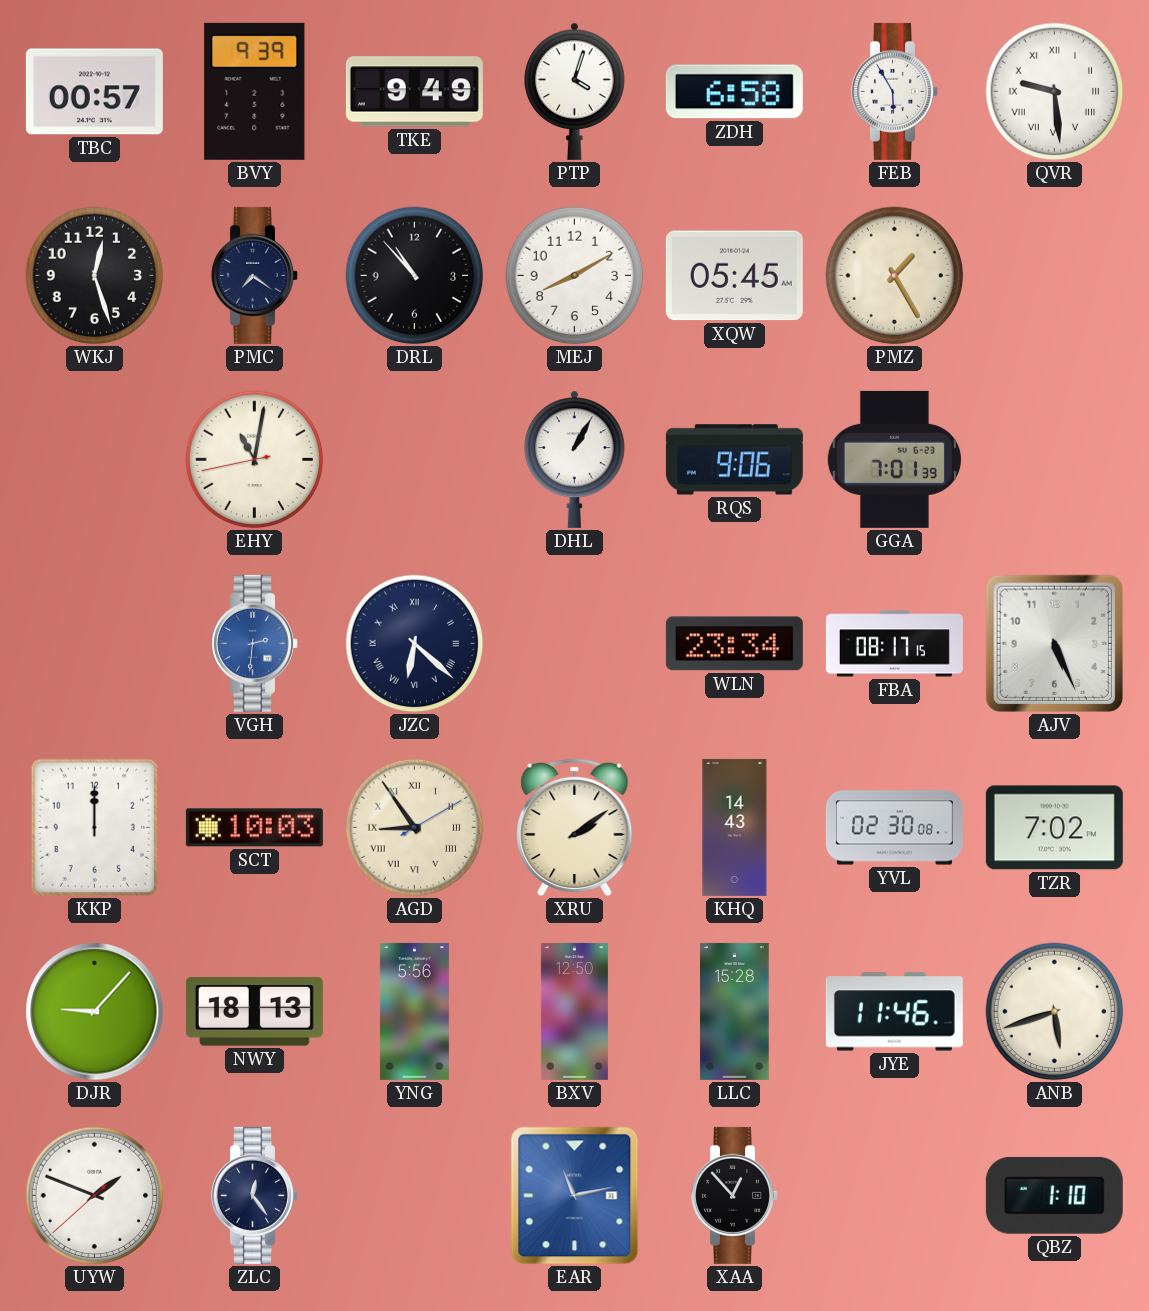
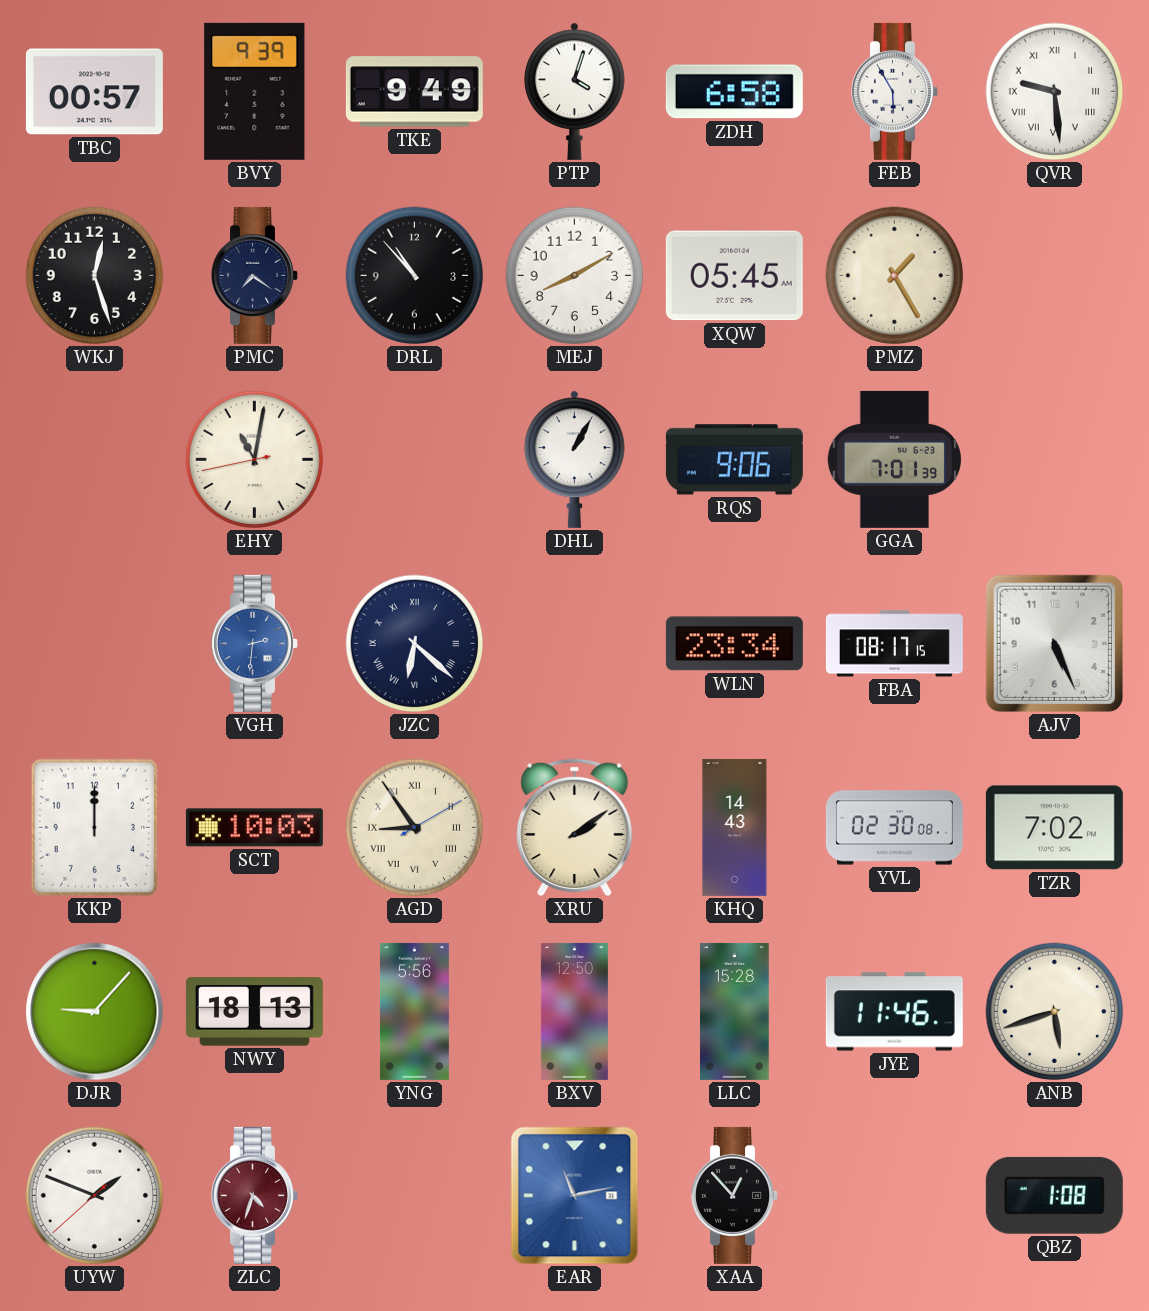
ZLC: 12:24 -> 4:33 (255, 1195)
ZLC dial: navy -> burgundy (255, 1195)
QBZ: 1:10 -> 1:08 (1054, 1195)
